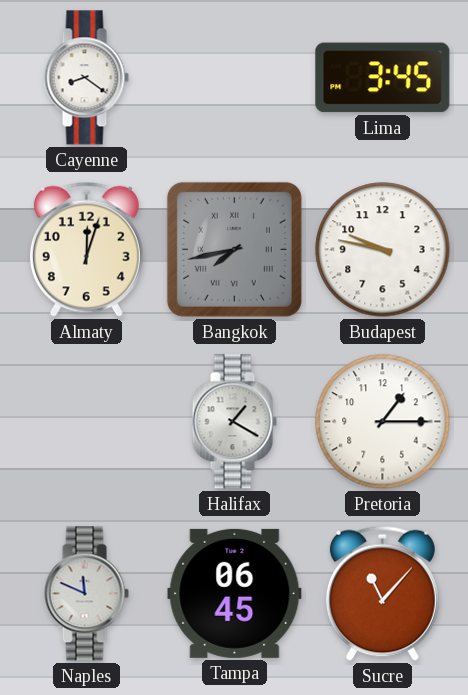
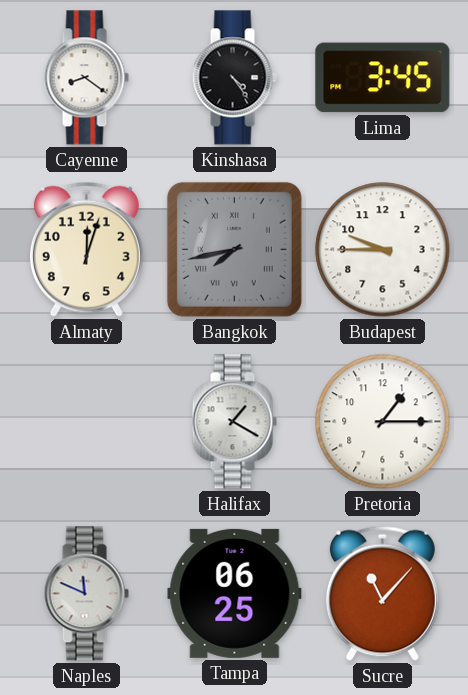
Kinshasa: none -> 4:24 (234, 78)
Budapest: 9:47 -> 9:45 (383, 250)
Tampa: 06:45 -> 06:25 (235, 593)
